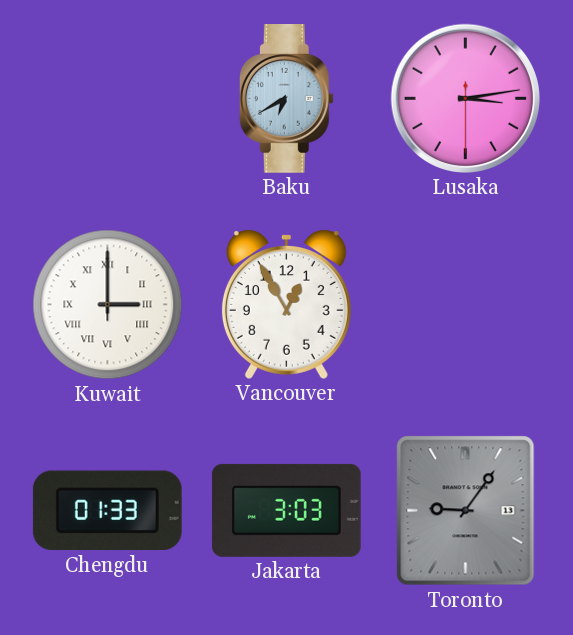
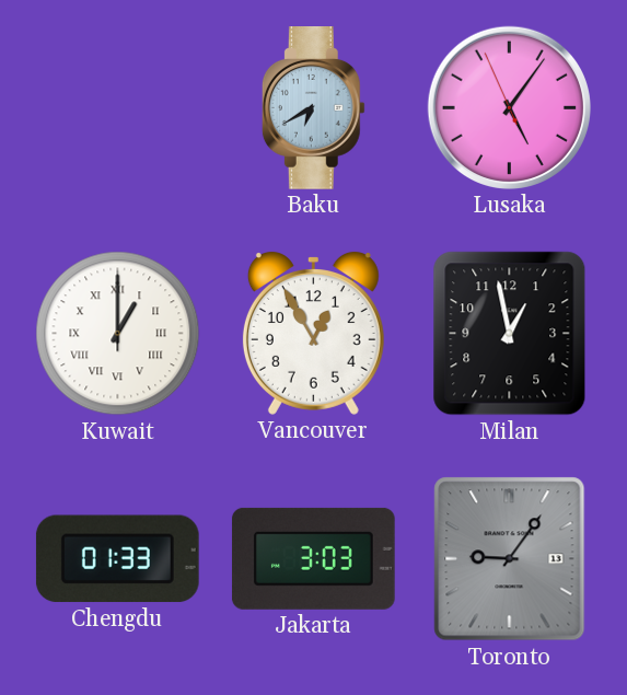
Lusaka: 3:13 -> 5:05 (509, 107)
Kuwait: 3:00 -> 1:00 (118, 334)
Milan: none -> 12:58 (510, 334)
